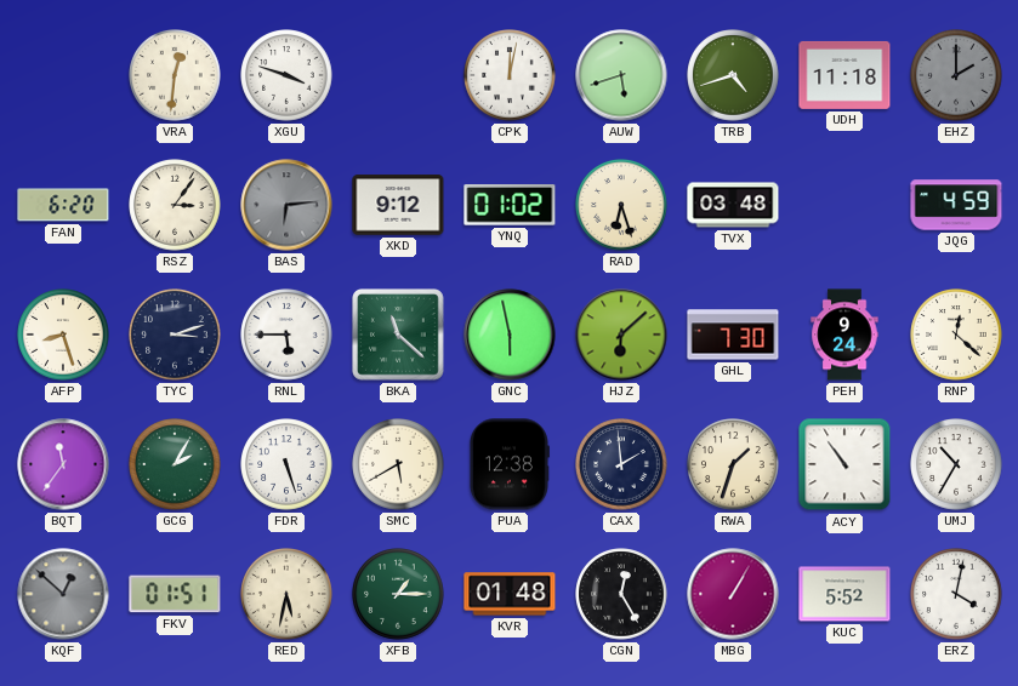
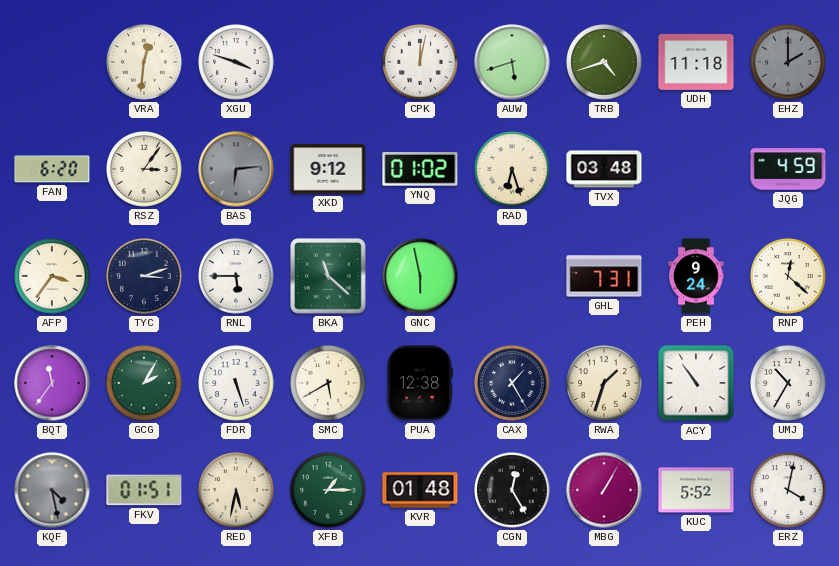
AFP: 8:27 -> 3:36 (52, 276)
HJZ: 6:08 -> none (621, 335)
GHL: 7:30 -> 7:31 (604, 276)
CAX: 1:59 -> 1:25 (512, 383)
KQF: 12:52 -> 4:28 (52, 490)
